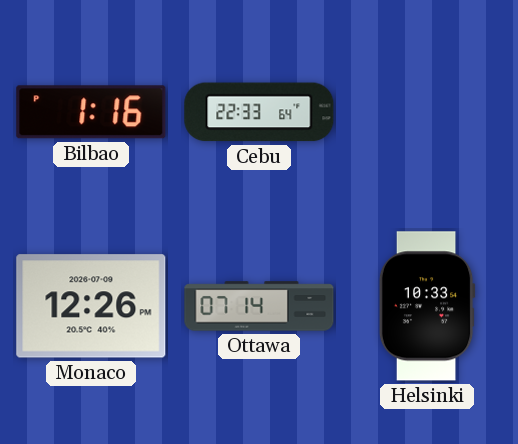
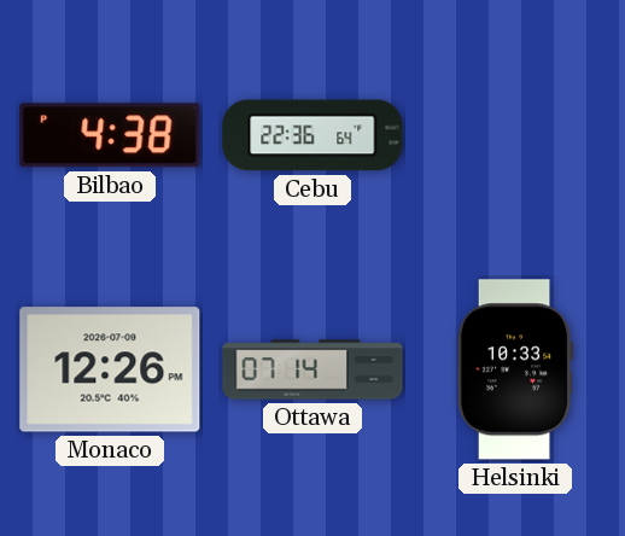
Bilbao: 1:16 -> 4:38 (110, 135)
Cebu: 22:33 -> 22:36 (312, 135)
